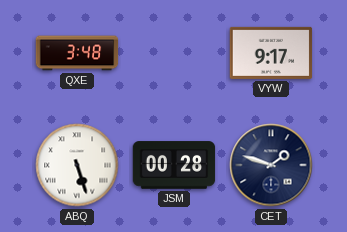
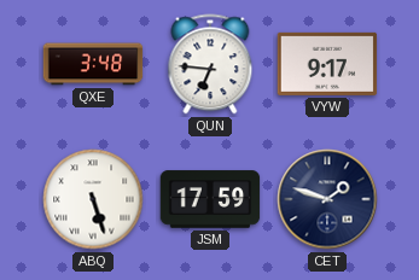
QUN: none -> 6:46 (210, 64)
JSM: 00:28 -> 17:59 (210, 199)
